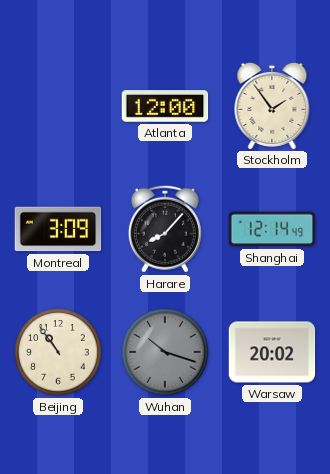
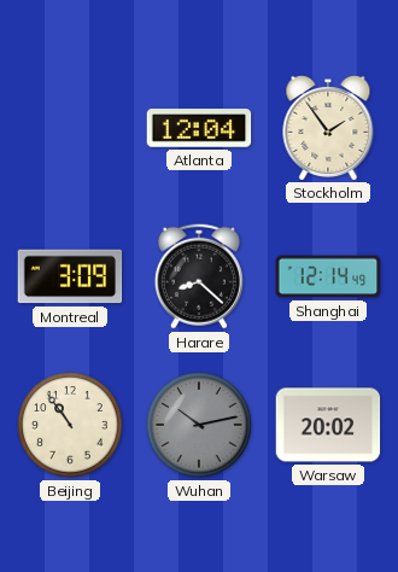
Atlanta: 12:00 -> 12:04 (199, 128)
Harare: 8:07 -> 8:22 (199, 276)
Wuhan: 10:18 -> 10:13 (199, 425)
